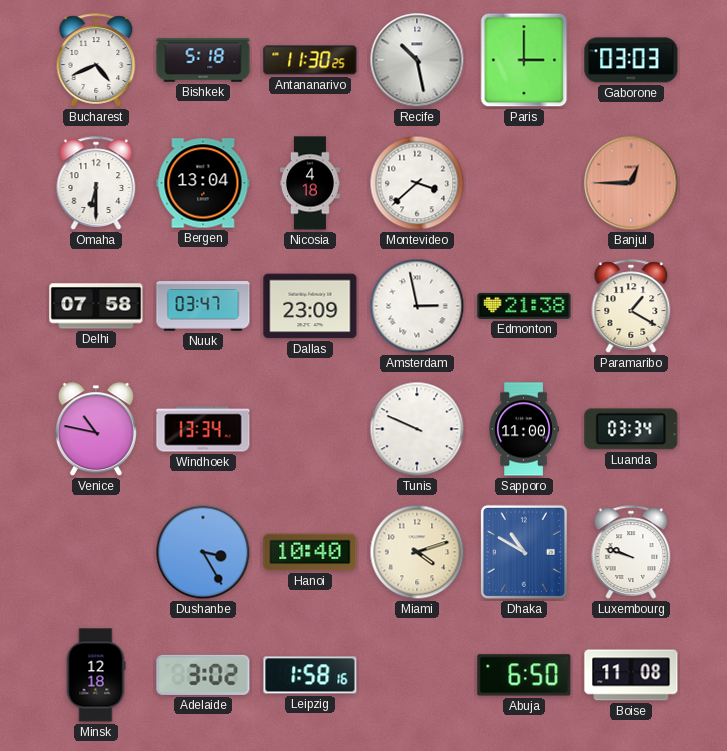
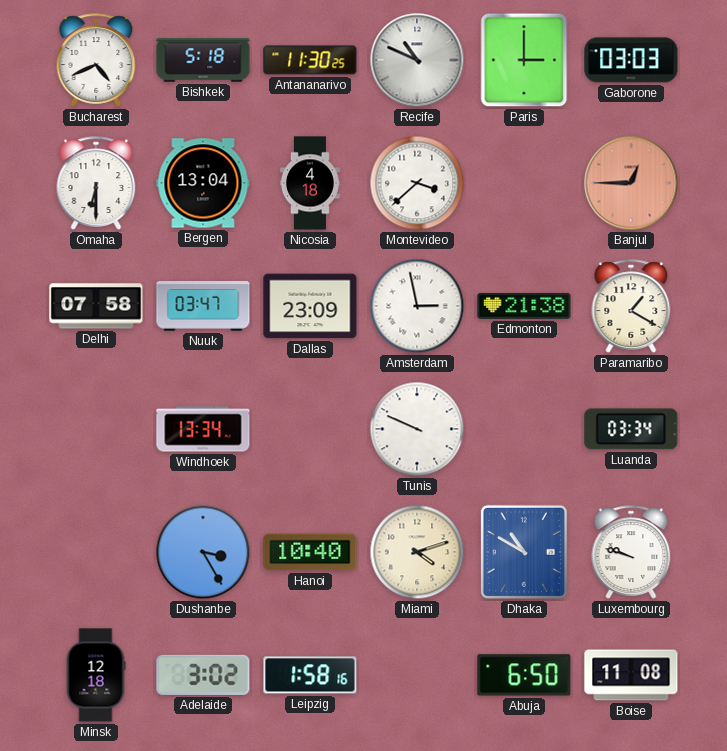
Recife: 10:28 -> 10:49 (417, 60)
Venice: 10:47 -> none (96, 430)
Sapporo: 11:00 -> none (524, 429)
